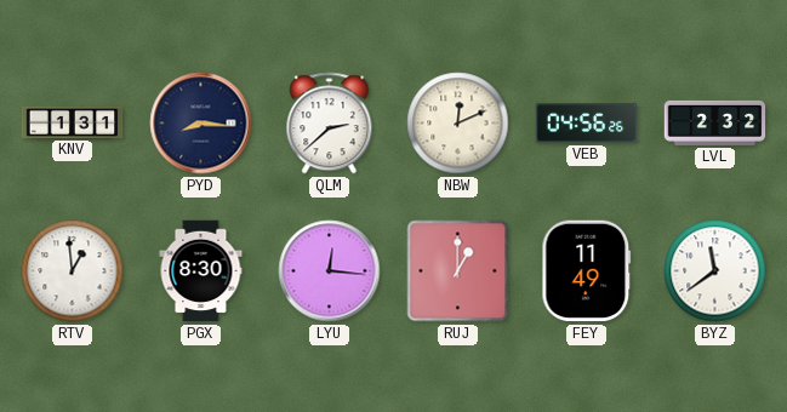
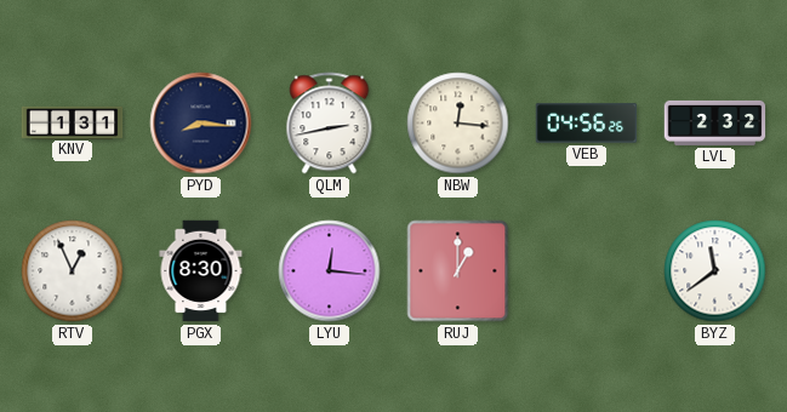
QLM: 2:38 -> 2:43 (330, 124)
NBW: 12:11 -> 12:16 (458, 124)
RTV: 12:59 -> 12:56 (73, 271)
FEY: 11:49 -> none (587, 271)
